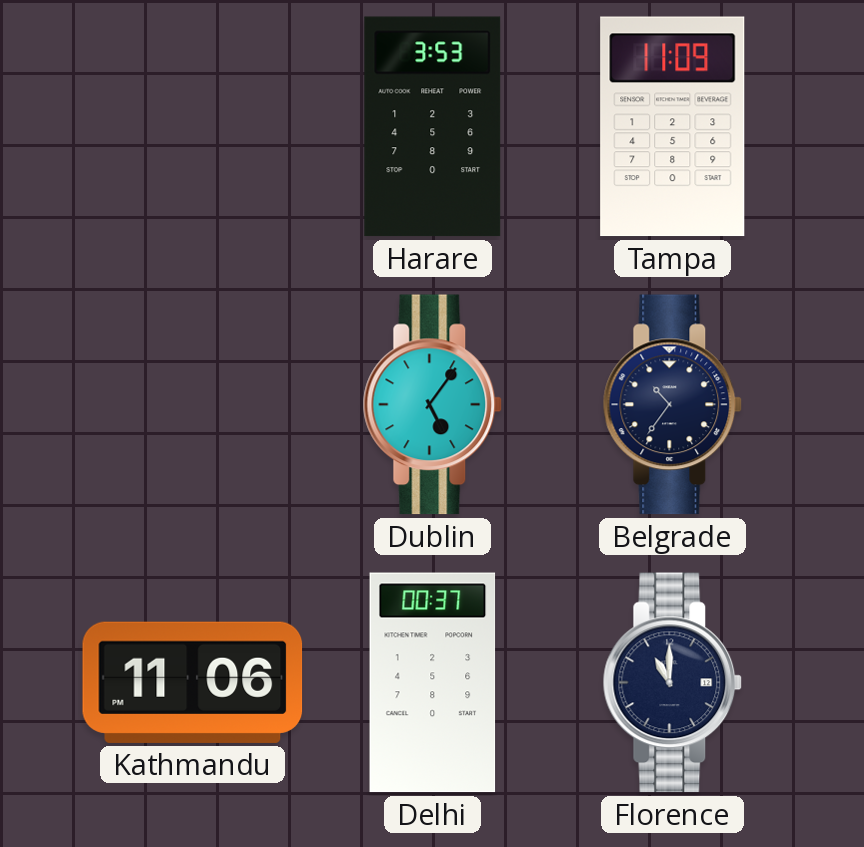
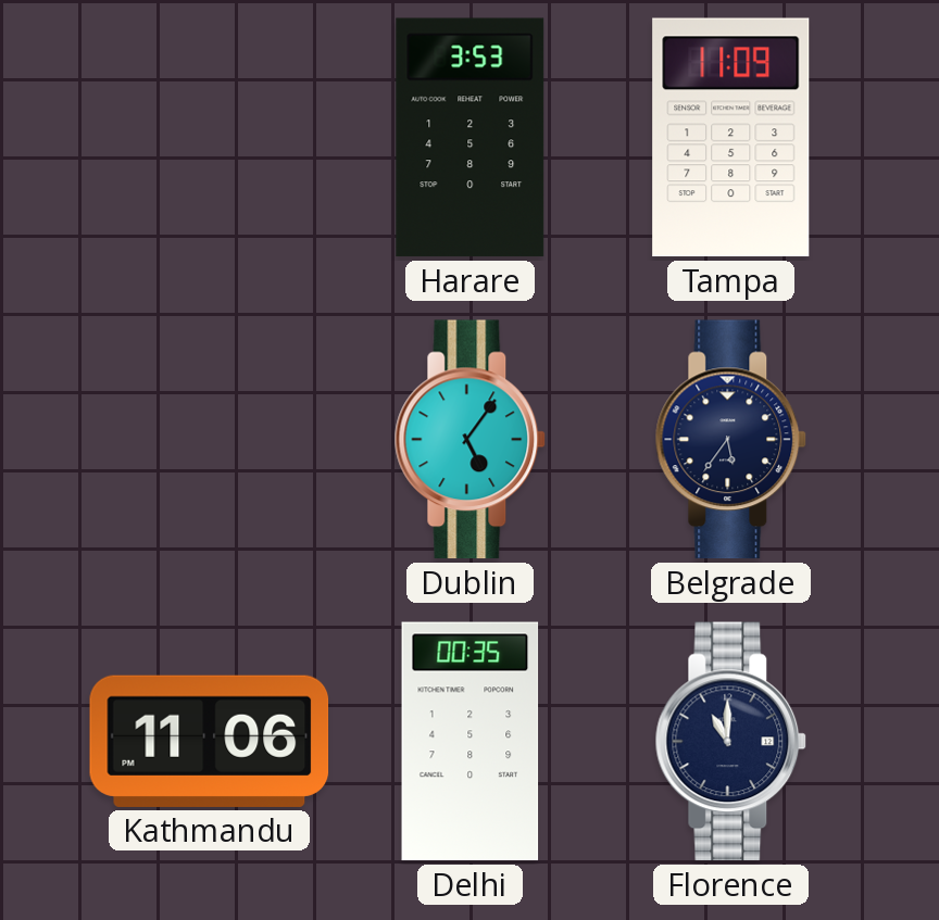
Belgrade: 10:36 -> 5:36 (731, 440)
Delhi: 00:37 -> 00:35 (471, 742)
